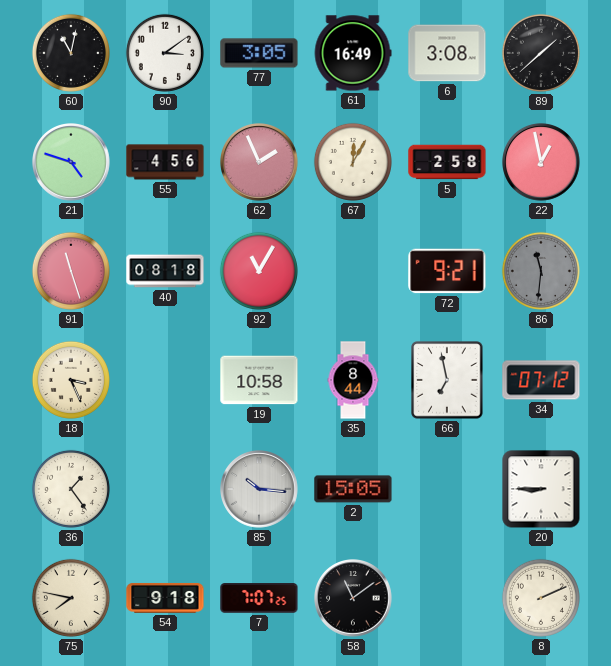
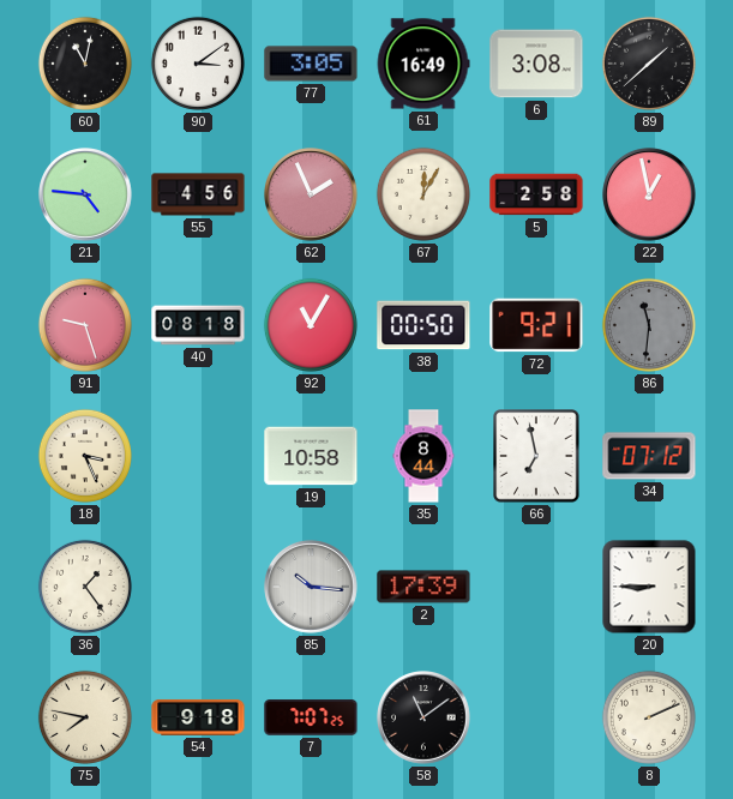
21: 4:48 -> 4:46 (86, 196)
91: 11:27 -> 9:27 (85, 325)
38: none -> 00:50 (423, 325)
2: 15:05 -> 17:39 (423, 587)
